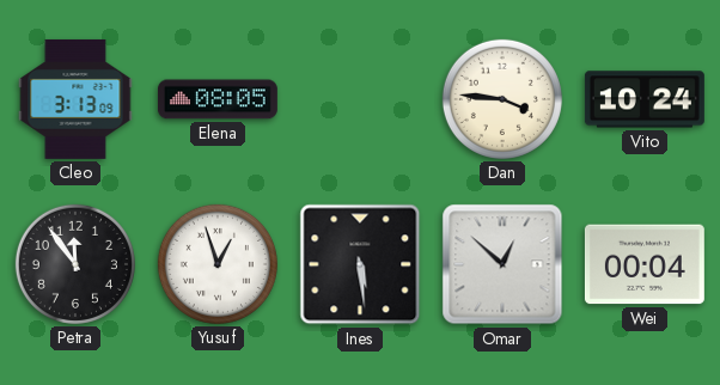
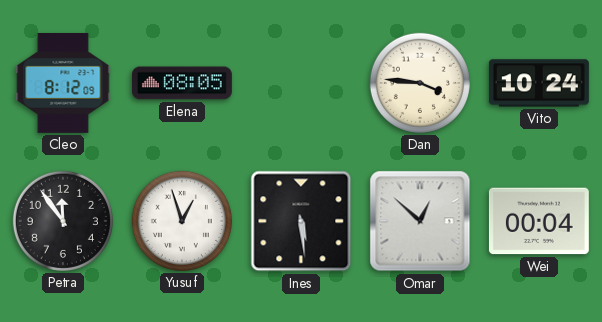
Cleo: 3:13 -> 8:12 (63, 83)
